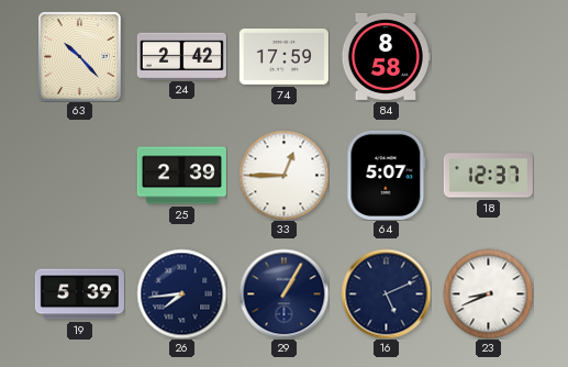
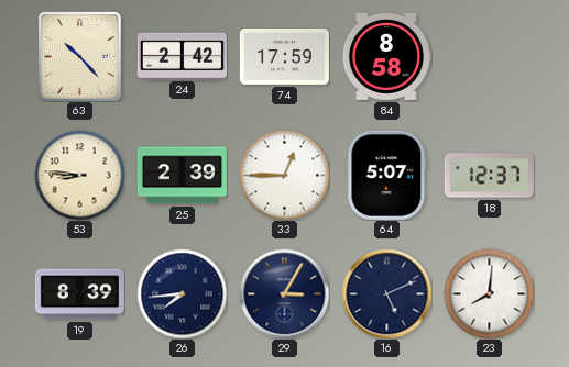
53: none -> 8:46 (79, 175)
19: 5:39 -> 8:39 (79, 294)
29: 1:05 -> 3:05 (284, 293)
23: 8:41 -> 8:01 (489, 293)
